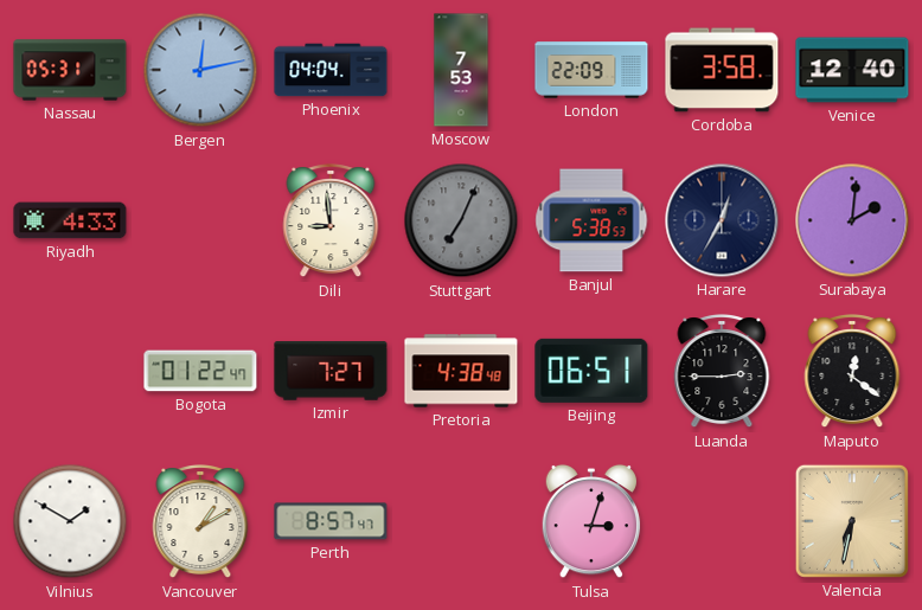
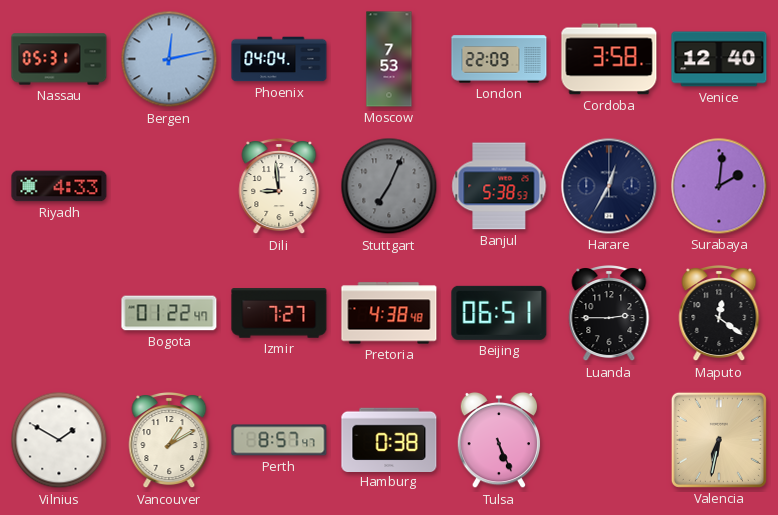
Hamburg: none -> 0:38 (389, 439)
Tulsa: 3:03 -> 5:26 (499, 440)
